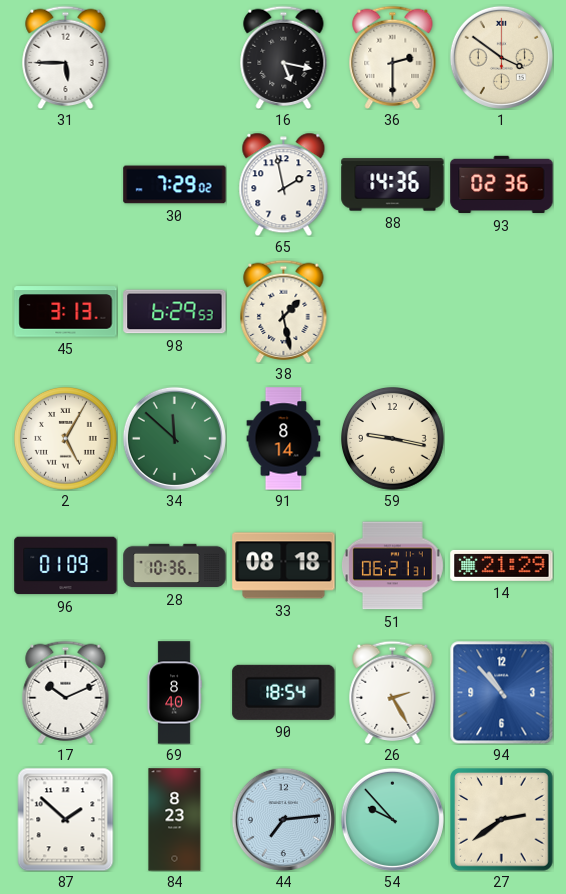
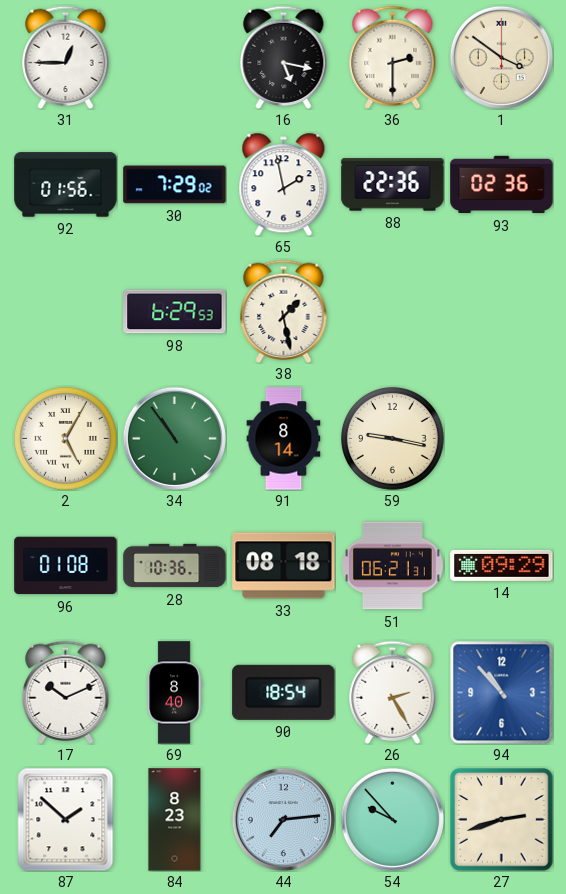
31: 5:45 -> 12:45 (66, 57)
92: none -> 01:56 (66, 185)
88: 14:36 -> 22:36 (393, 185)
45: 3:13 -> none (66, 312)
34: 11:52 -> 10:54 (174, 438)
96: 01:09 -> 01:08 (66, 566)
14: 21:29 -> 09:29 (502, 565)
27: 2:39 -> 2:42 (502, 820)
